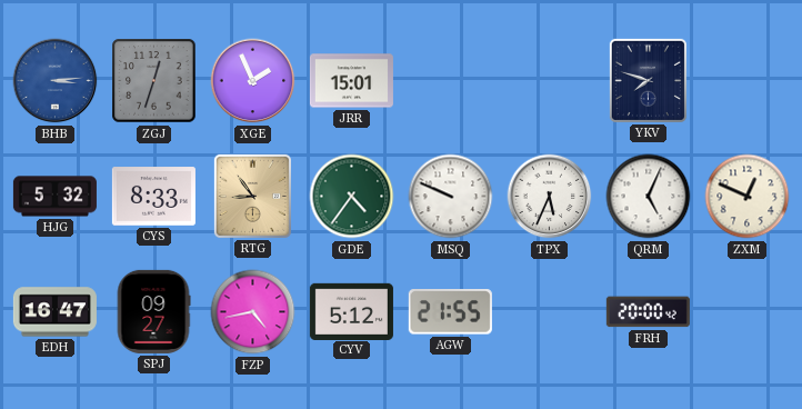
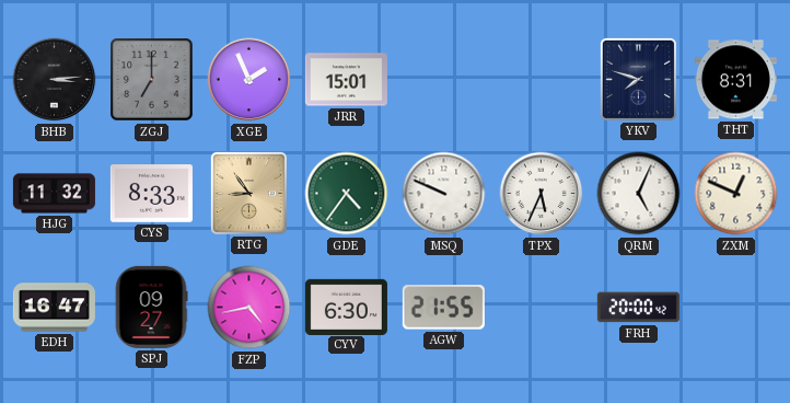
BHB dial: blue -> black (55, 80)
ZGJ: 12:33 -> 7:00 (152, 80)
THT: none -> 8:31 (735, 80)
HJG: 5:32 -> 11:32 (54, 194)
CYV: 5:12 -> 6:30 (346, 307)
